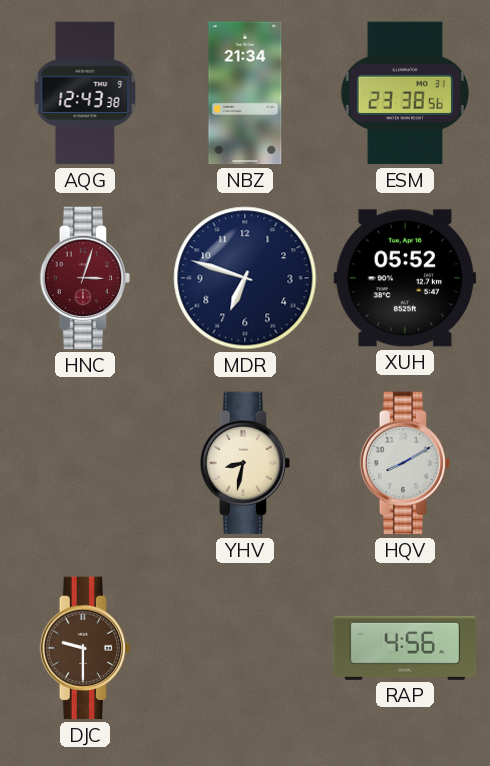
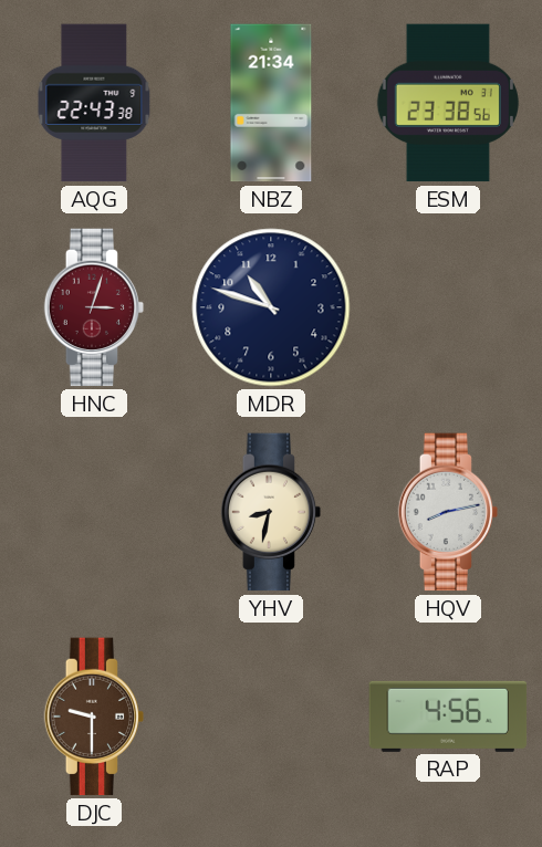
AQG: 12:43 -> 22:43 (94, 103)
MDR: 6:48 -> 10:48 (271, 307)
XUH: 05:52 -> none (405, 278)
HQV: 8:10 -> 8:13 (448, 512)
